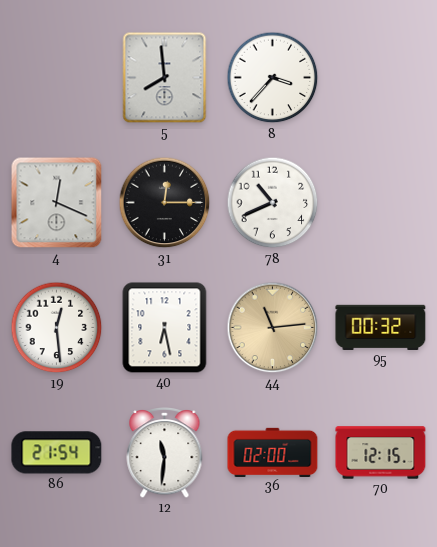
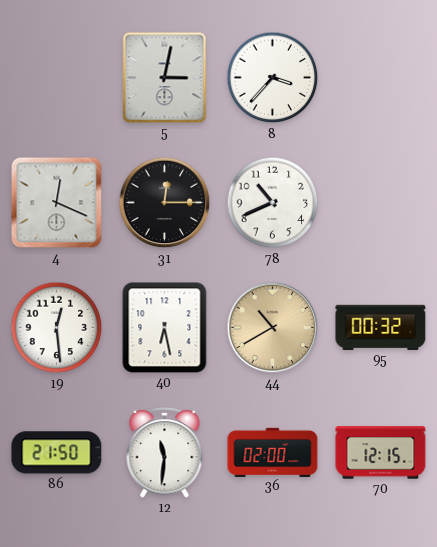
5: 7:59 -> 3:02 (165, 78)
44: 11:14 -> 10:40 (273, 328)
86: 21:54 -> 21:50 (57, 453)
